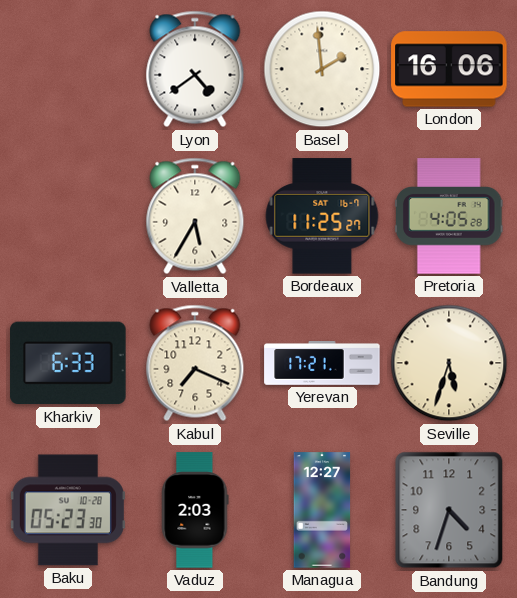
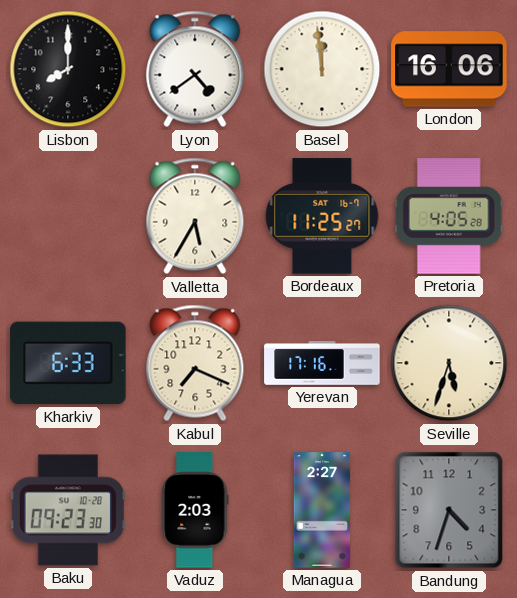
Lisbon: none -> 8:00 (68, 69)
Basel: 1:59 -> 11:59 (322, 69)
Yerevan: 17:21 -> 17:16 (322, 364)
Baku: 05:23 -> 09:23 (68, 510)
Managua: 12:27 -> 2:27 (322, 510)
